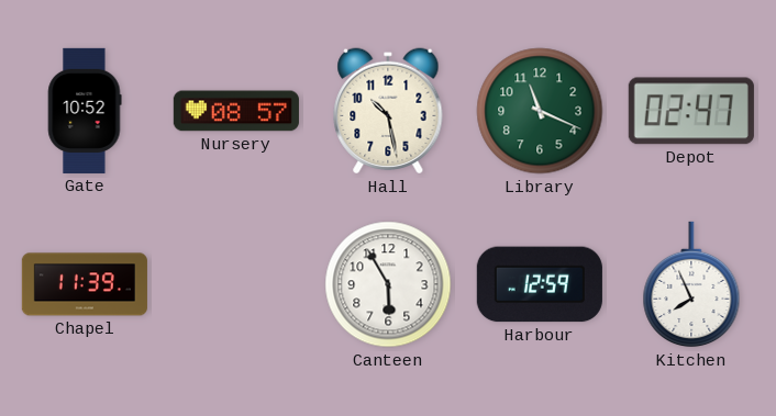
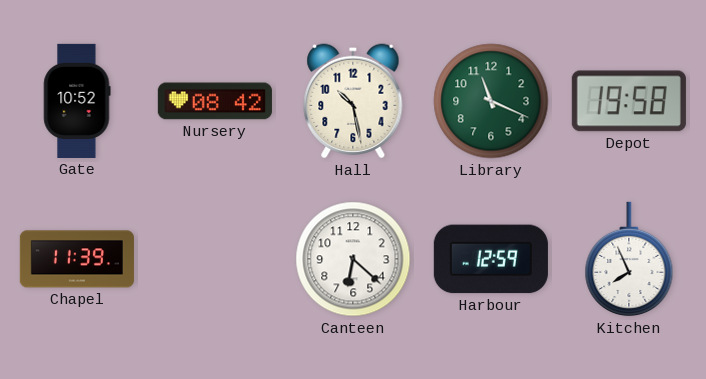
Nursery: 08:57 -> 08:42 (215, 101)
Depot: 02:47 -> 19:58 (629, 101)
Canteen: 5:55 -> 6:22 (353, 259)
